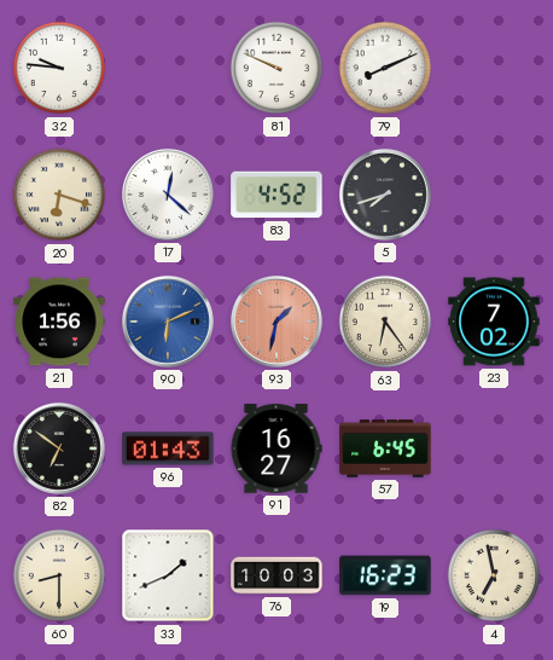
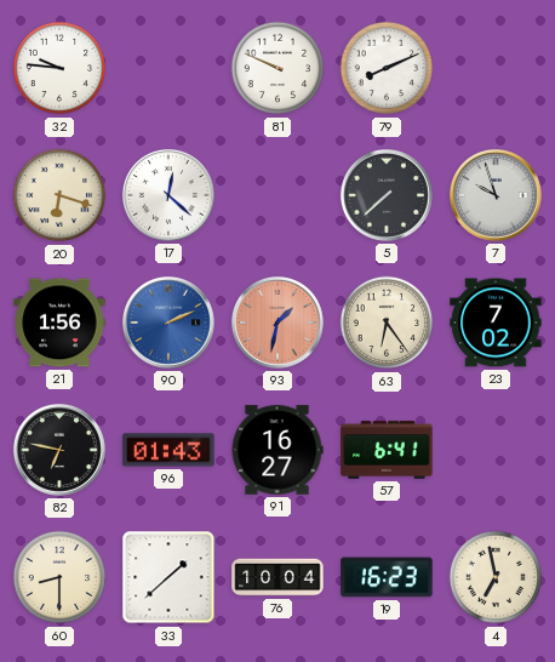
83: 4:52 -> none (276, 195)
5: 7:42 -> 7:38 (387, 195)
7: none -> 9:57 (496, 195)
90: 6:11 -> 2:11 (168, 323)
82: 6:51 -> 6:47 (59, 450)
57: 6:45 -> 6:41 (387, 450)
33: 1:41 -> 1:38 (168, 577)
76: 10:03 -> 10:04 (277, 577)
